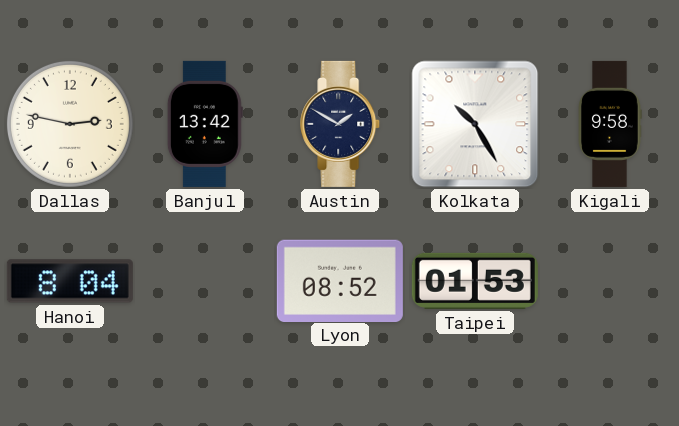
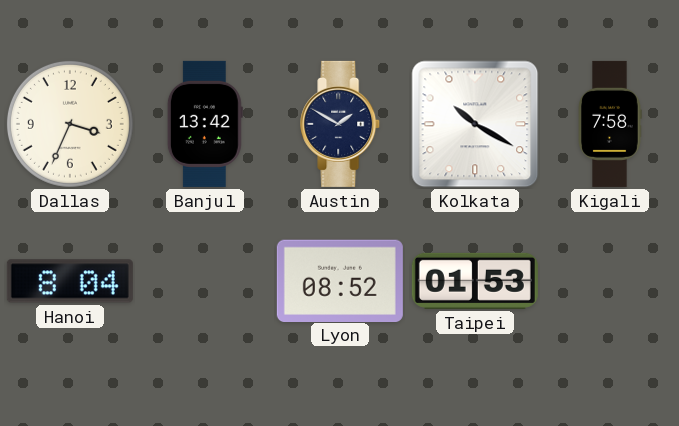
Dallas: 2:47 -> 3:34 (70, 124)
Kolkata: 10:25 -> 10:20 (475, 124)
Kigali: 9:58 -> 7:58 (610, 124)
